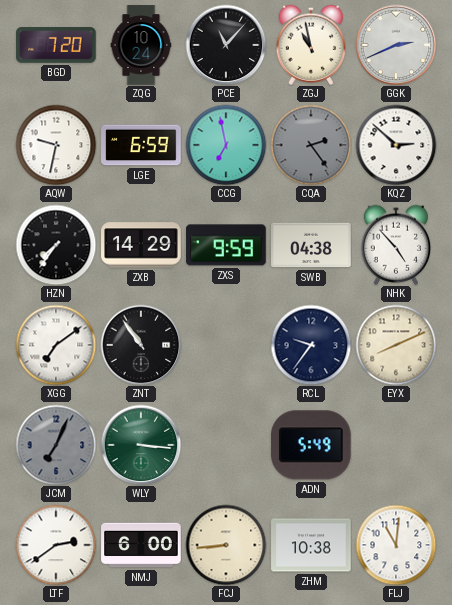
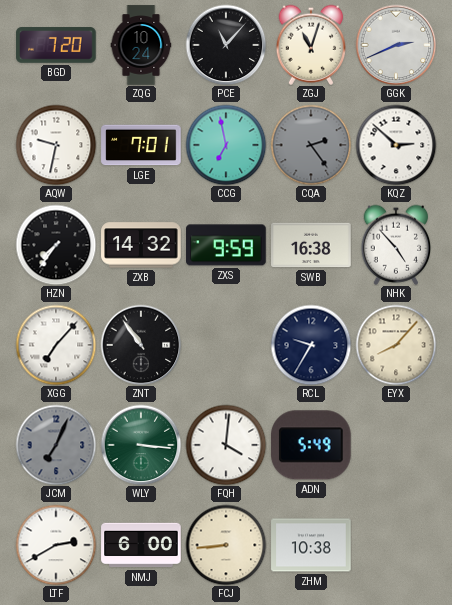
ZGJ: 10:58 -> 11:03 (311, 45)
LGE: 6:59 -> 7:01 (141, 145)
ZXB: 14:29 -> 14:32 (141, 245)
SWB: 04:38 -> 16:38 (311, 245)
XGG: 7:09 -> 7:07 (56, 345)
RCL: 9:36 -> 9:35 (311, 345)
EYX: 8:11 -> 8:07 (396, 345)
FQH: none -> 4:01 (226, 445)
LTF: 2:39 -> 2:40 (56, 545)
FLJ: 11:01 -> none (396, 545)
